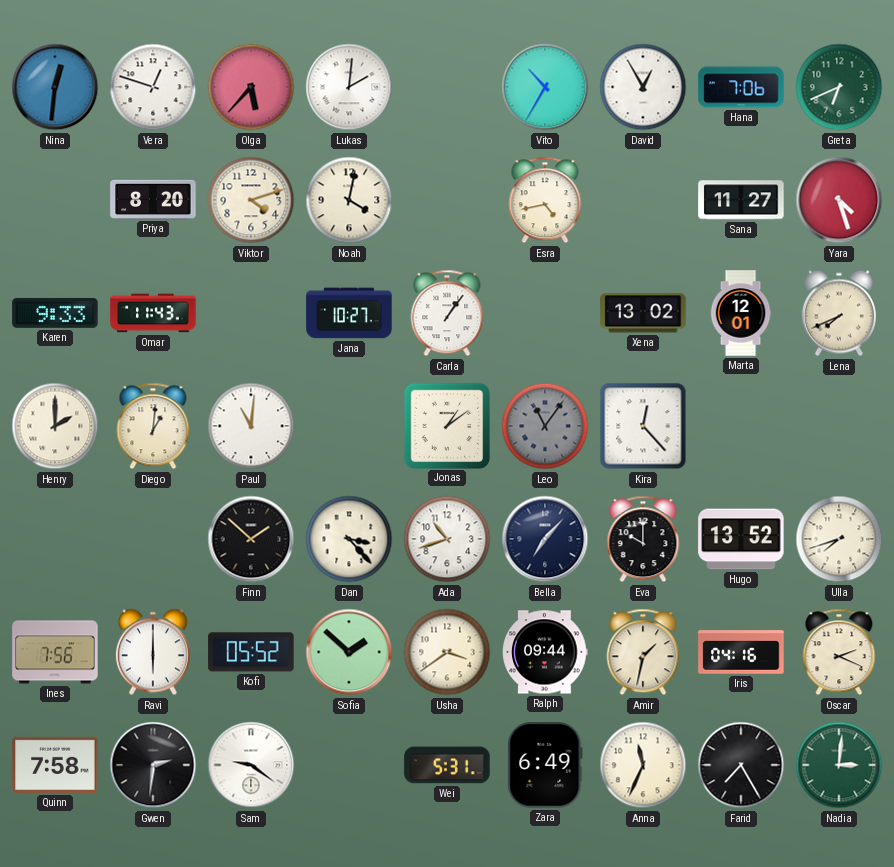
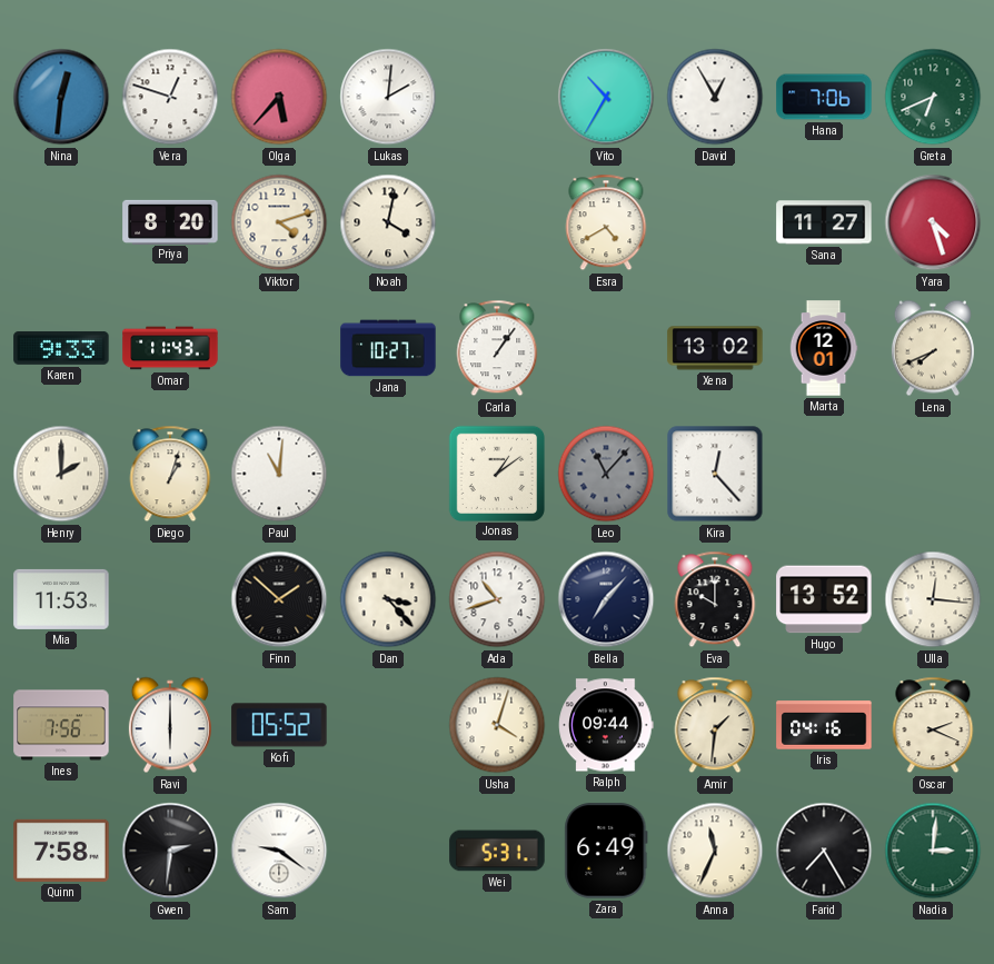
Esra: 4:43 -> 4:40 (606, 222)
Diego: 1:01 -> 1:03 (170, 474)
Leo: 11:06 -> 11:07 (606, 474)
Mia: none -> 11:53 (61, 599)
Ulla: 7:42 -> 12:16 (933, 599)
Sofia: 1:52 -> none (349, 652)
Usha: 3:39 -> 4:03 (497, 725)
Amir: 1:32 -> 1:31 (715, 725)
